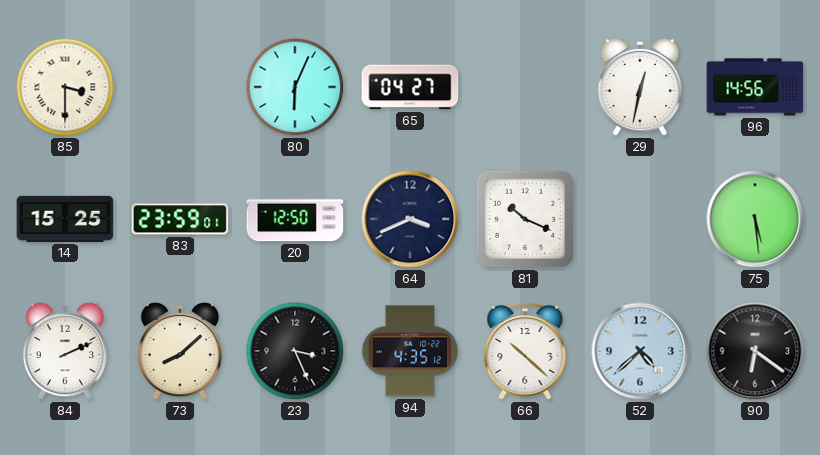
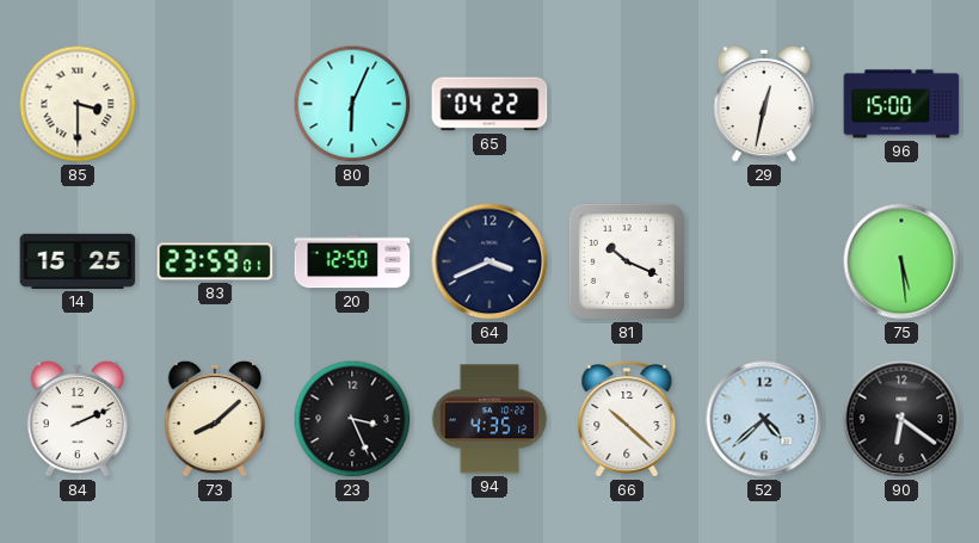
65: 04:27 -> 04:22 (489, 104)
96: 14:56 -> 15:00 (901, 104)
